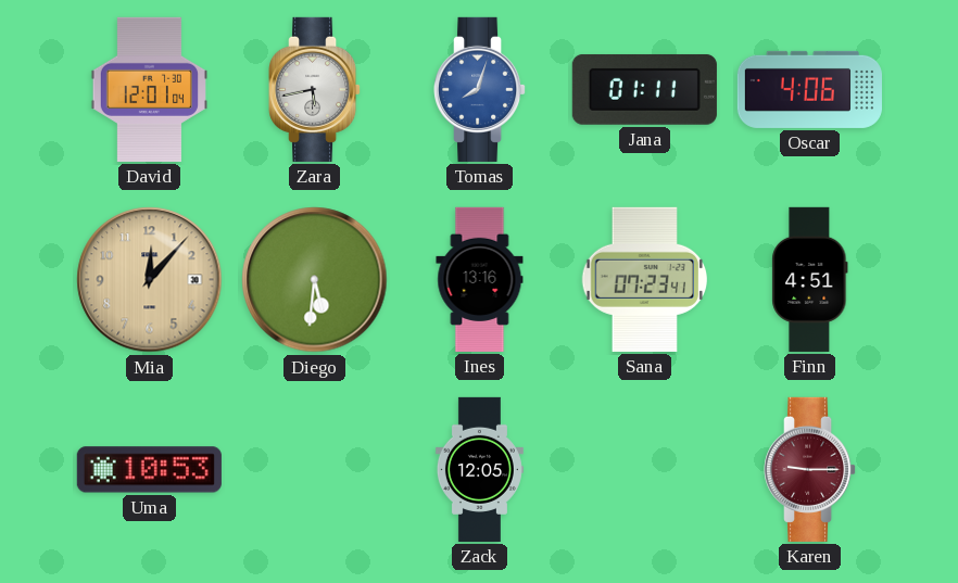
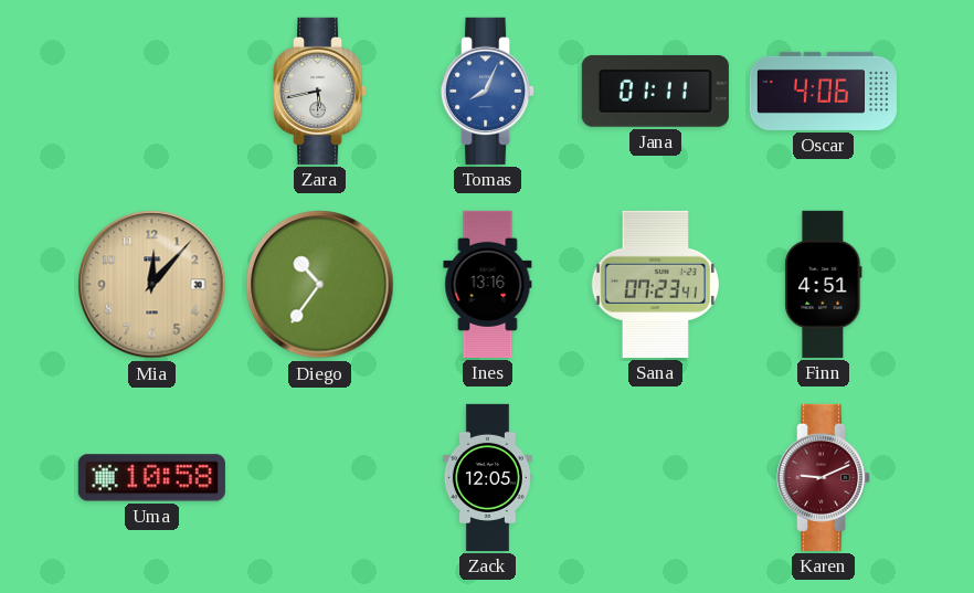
David: 12:01 -> none (149, 89)
Tomas: 8:03 -> 8:04 (489, 91)
Diego: 5:31 -> 10:36 (320, 285)
Uma: 10:53 -> 10:58 (151, 478)
Karen: 9:15 -> 9:11 (825, 477)
